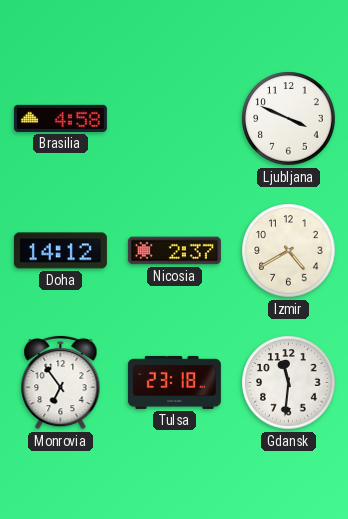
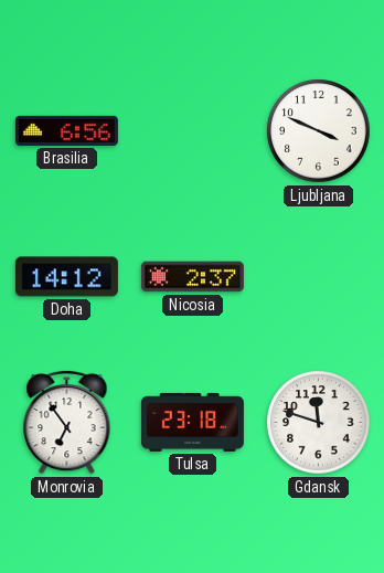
Brasilia: 4:58 -> 6:56 (66, 130)
Izmir: 4:40 -> none (289, 251)
Gdansk: 11:31 -> 11:48 (319, 423)
